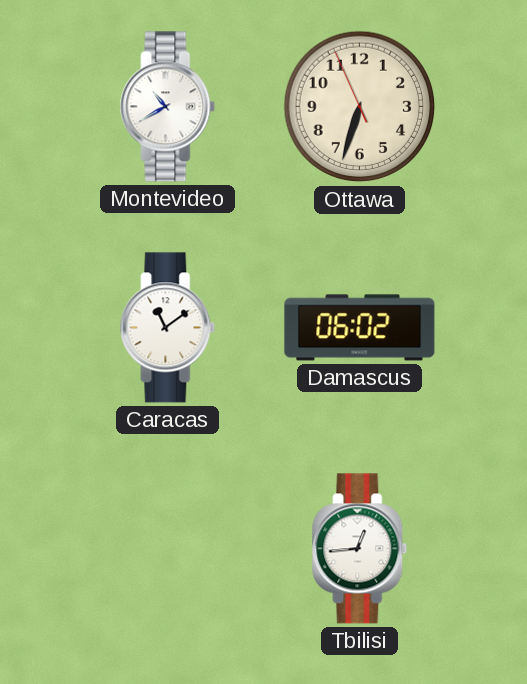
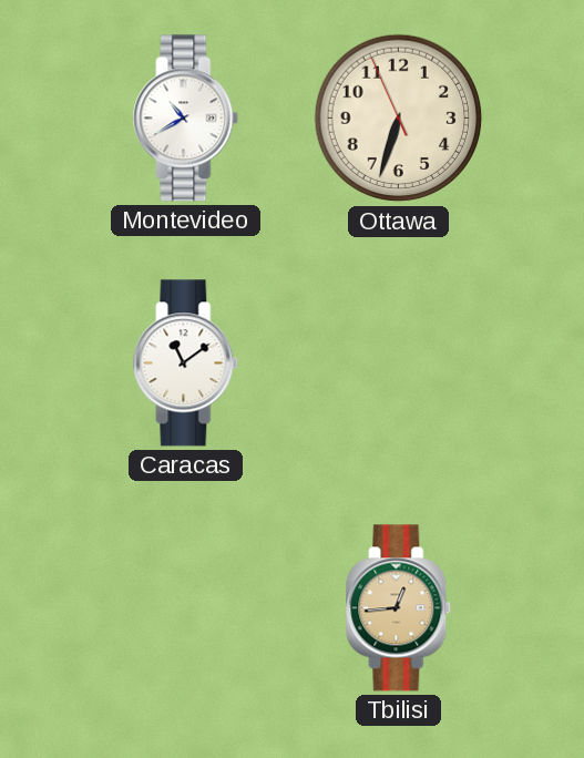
Damascus: 06:02 -> none (360, 328)
Tbilisi dial: white -> champagne (399, 608)
